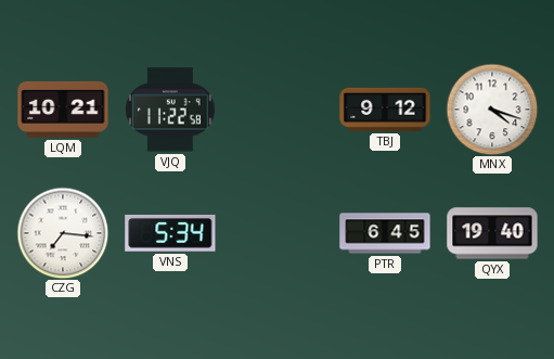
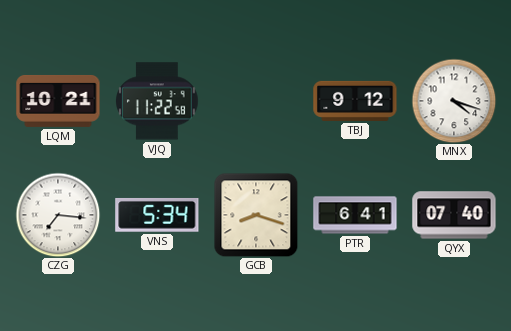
GCB: none -> 8:18 (256, 215)
PTR: 6:45 -> 6:41 (355, 215)
QYX: 19:40 -> 07:40 (454, 215)
